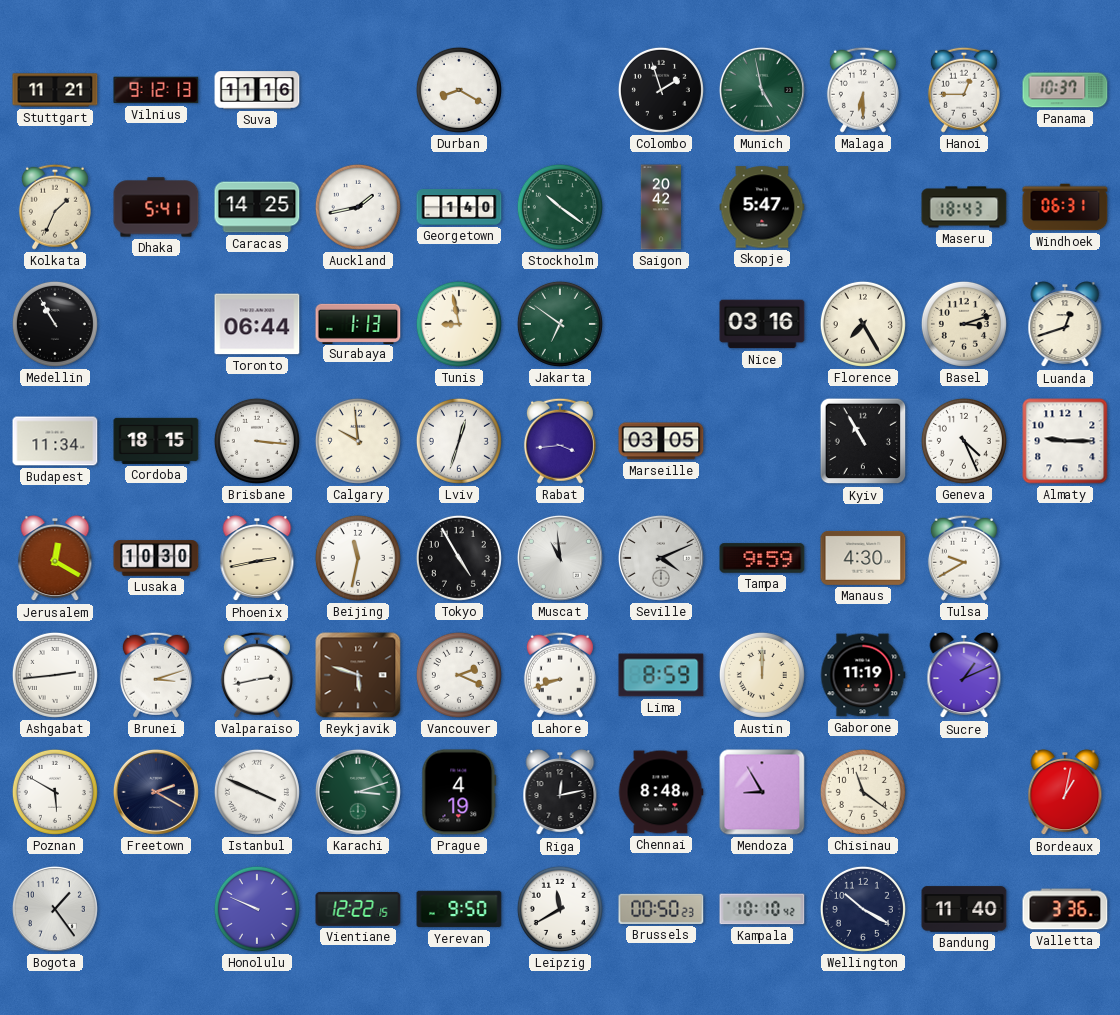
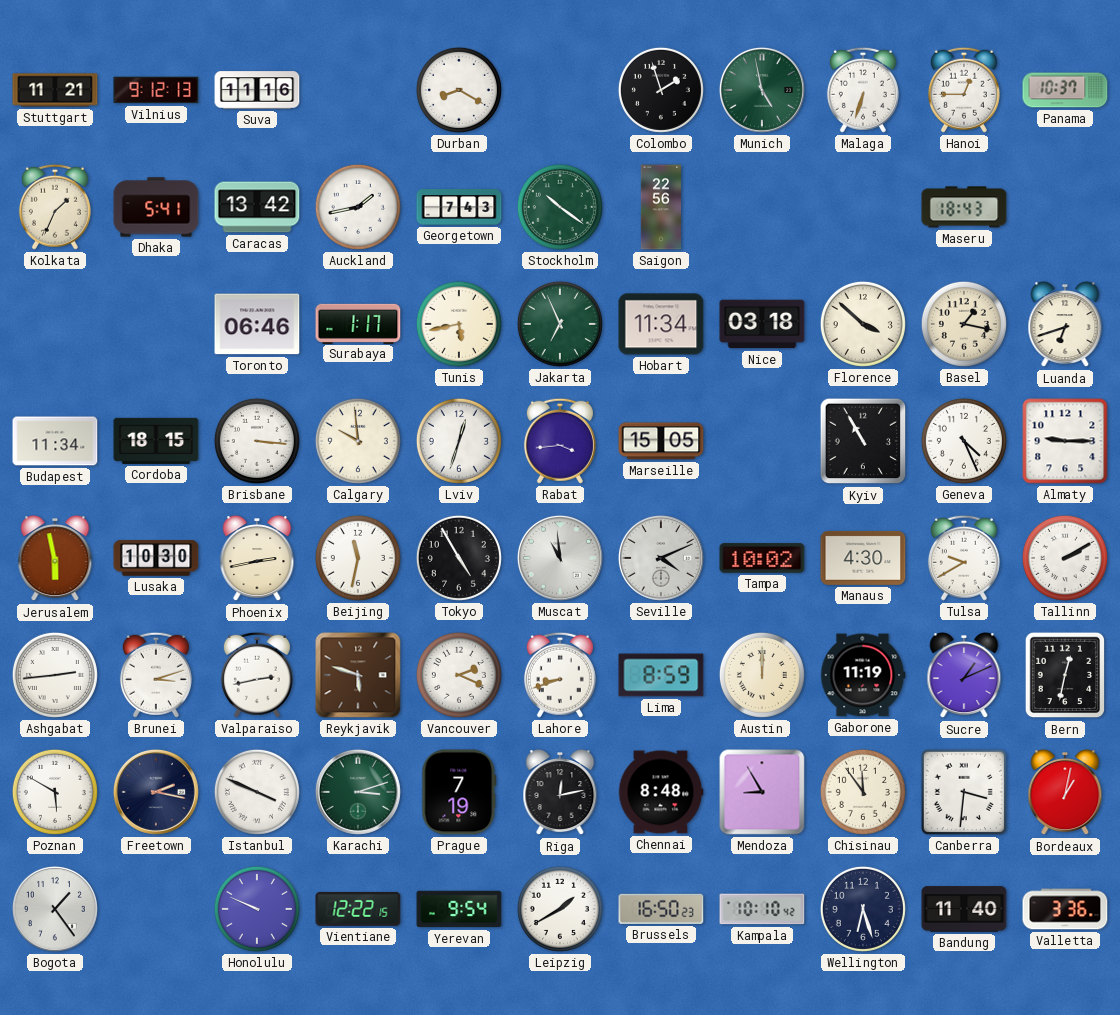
Malaga: 6:30 -> 6:33 (863, 90)
Caracas: 14:25 -> 13:42 (257, 207)
Georgetown: 1:40 -> 7:43 (459, 208)
Saigon: 20:42 -> 22:56 (661, 207)
Skopje: 5:47 -> none (762, 207)
Windhoek: 06:31 -> none (1065, 207)
Medellin: 10:55 -> none (55, 324)
Toronto: 06:44 -> 06:46 (257, 324)
Surabaya: 1:13 -> 1:17 (358, 323)
Tunis: 8:58 -> 5:43 (459, 324)
Jakarta: 6:51 -> 6:56 (560, 324)
Hobart: none -> 11:34 (661, 324)
Nice: 03:16 -> 03:18 (762, 324)
Florence: 7:25 -> 3:52 (863, 324)
Basel: 3:12 -> 1:17 (964, 324)
Luanda: 12:42 -> 6:42 (1065, 325)
Marseille: 03:05 -> 15:05 (661, 441)
Jerusalem: 12:20 -> 5:58 (55, 559)
Tampa: 9:59 -> 10:02 (762, 558)
Tallinn: none -> 2:10 (1065, 558)
Bern: none -> 12:32 (1065, 675)
Freetown: 2:20 -> 2:17 (156, 792)
Prague: 4:19 -> 7:19 (459, 792)
Chisinau: 11:21 -> 11:54 (863, 792)
Canberra: none -> 3:31 (964, 792)
Yerevan: 9:50 -> 9:54 (459, 909)
Leipzig: 11:40 -> 1:40 (560, 909)
Brussels: 00:50 -> 16:50 (661, 909)
Wellington: 10:20 -> 6:27 (863, 909)
